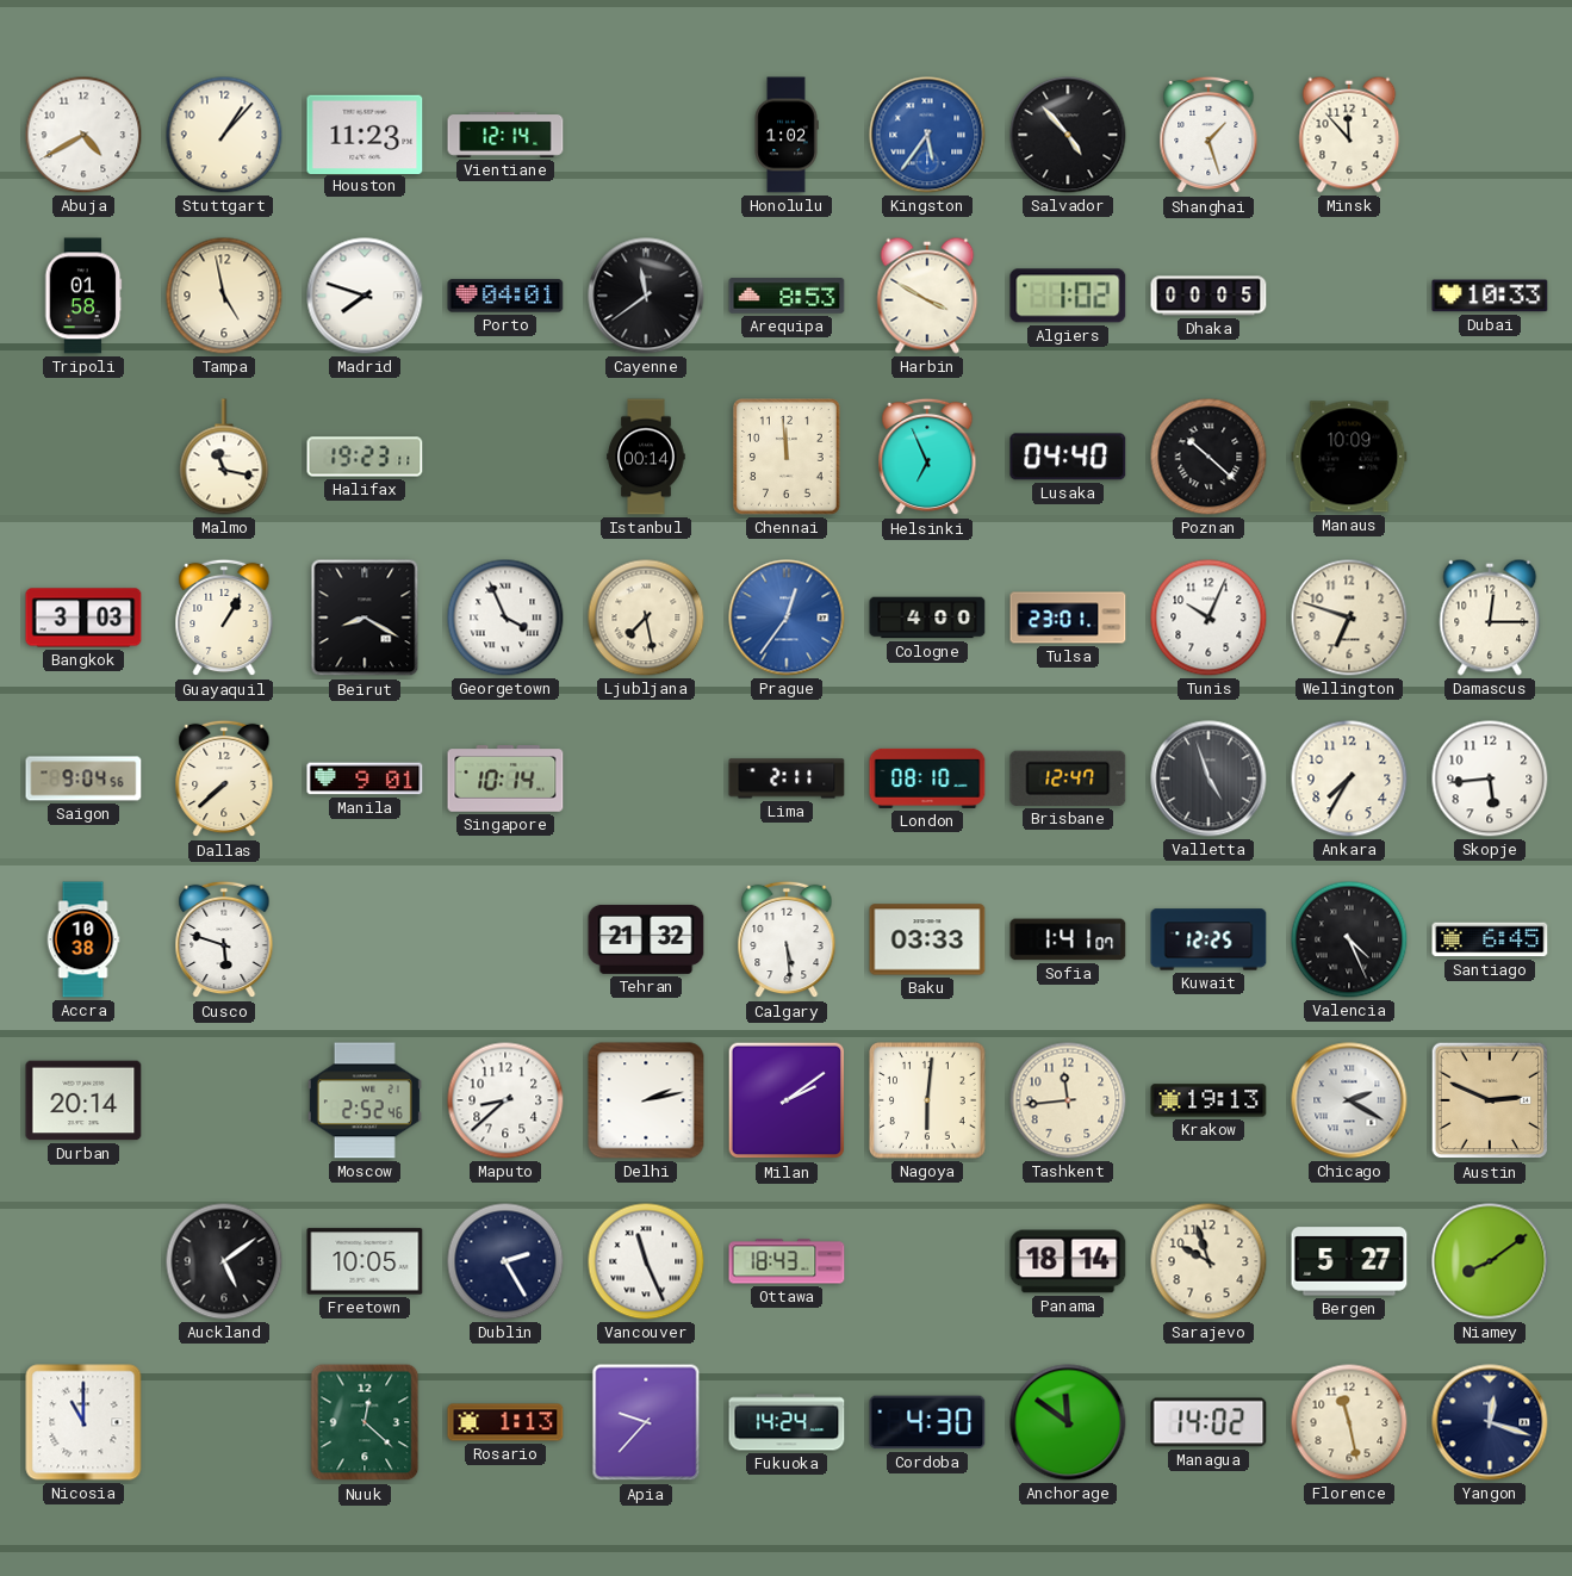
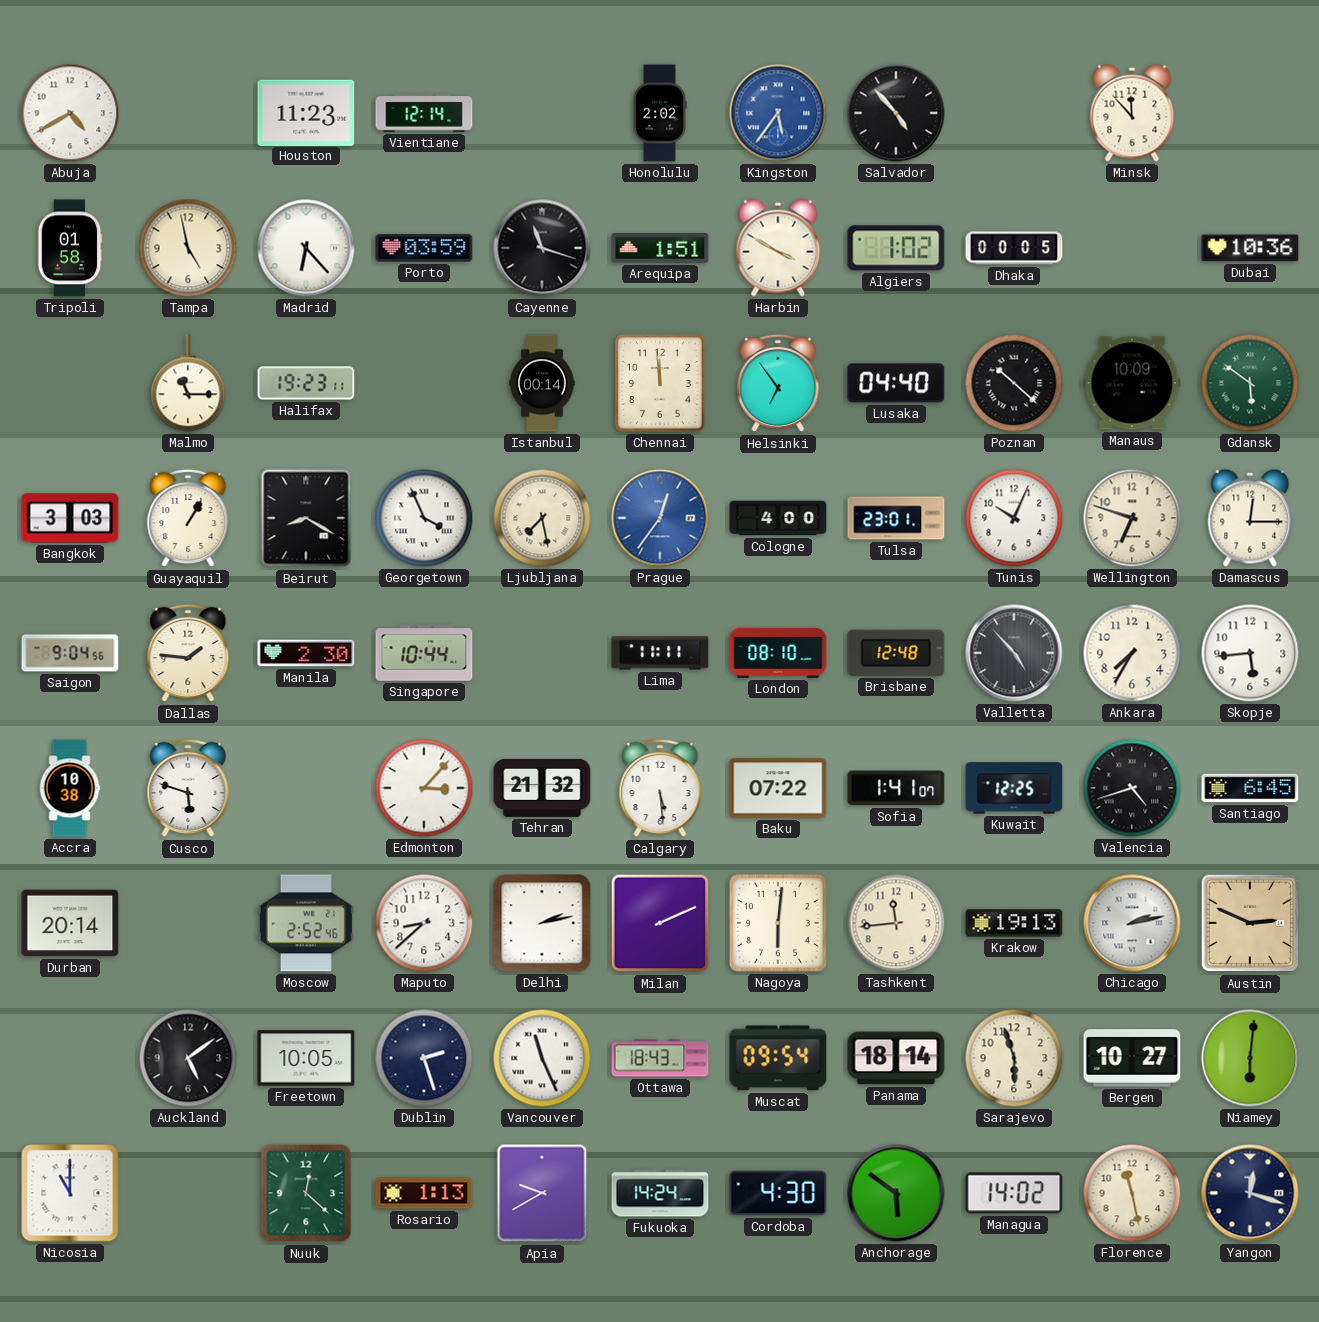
Stuttgart: 1:07 -> none (224, 135)
Honolulu: 1:02 -> 2:02 (660, 113)
Shanghai: 1:27 -> none (1208, 135)
Madrid: 7:48 -> 6:23 (306, 248)
Porto: 04:01 -> 03:59 (424, 248)
Cayenne: 11:39 -> 11:18 (542, 248)
Arequipa: 8:53 -> 1:51 (660, 248)
Dubai: 10:33 -> 10:36 (1250, 248)
Malmo: 11:17 -> 11:15 (188, 383)
Helsinki: 6:56 -> 6:54 (778, 383)
Gdansk: none -> 5:51 (1250, 383)
Dallas: 7:38 -> 1:46 (188, 653)
Manila: 9:01 -> 2:30 (306, 653)
Singapore: 10:14 -> 10:44 (424, 653)
Lima: 2:11 -> 11:11 (660, 653)
Brisbane: 12:47 -> 12:48 (896, 653)
Valletta: 4:57 -> 4:53 (1014, 653)
Edmonton: none -> 3:07 (424, 788)
Baku: 03:33 -> 07:22 (778, 788)
Valencia: 4:26 -> 4:42 (1132, 788)
Milan: 2:09 -> 2:11 (660, 923)
Chicago: 2:20 -> 2:13 (1132, 923)
Dublin: 2:25 -> 2:27 (424, 1058)
Muscat: none -> 09:54 (778, 1058)
Sarajevo: 9:57 -> 5:57 (1014, 1058)
Bergen: 5:27 -> 10:27 (1132, 1058)
Niamey: 8:09 -> 6:01 (1250, 1058)
Apia: 9:37 -> 9:40 (542, 1193)
Anchorage: 11:51 -> 5:51 (896, 1193)
